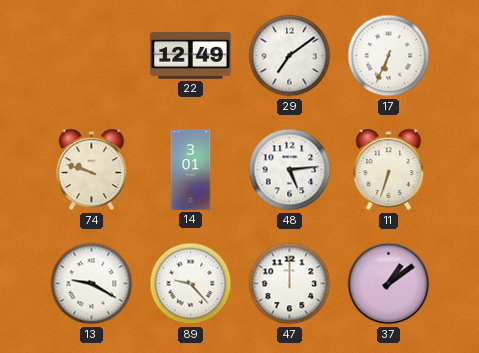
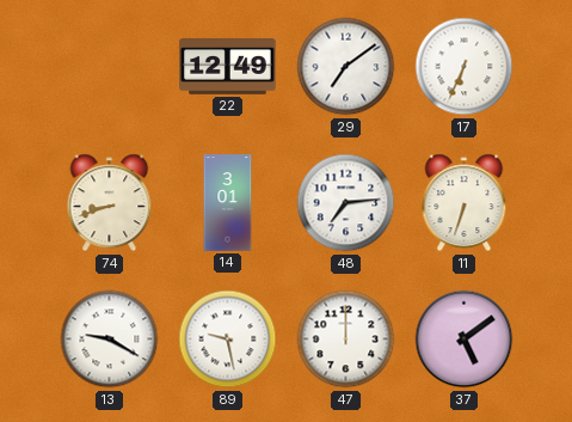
74: 9:48 -> 8:42 (110, 203)
48: 5:14 -> 7:14 (346, 203)
89: 9:23 -> 9:28 (228, 340)
37: 1:09 -> 5:09 (465, 340)
